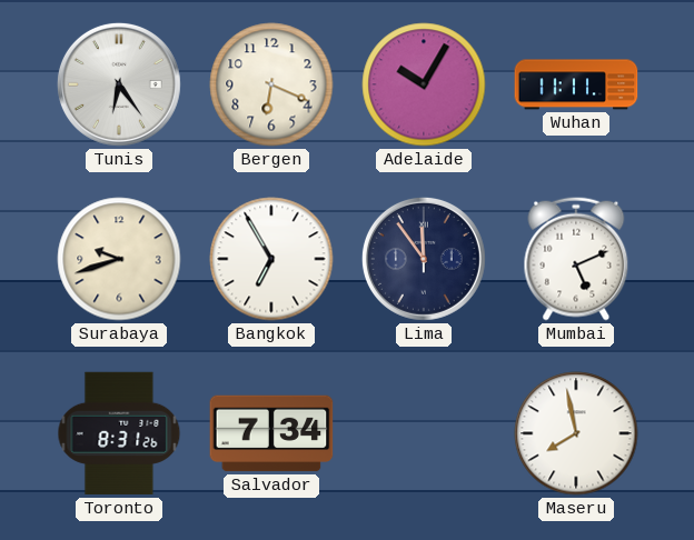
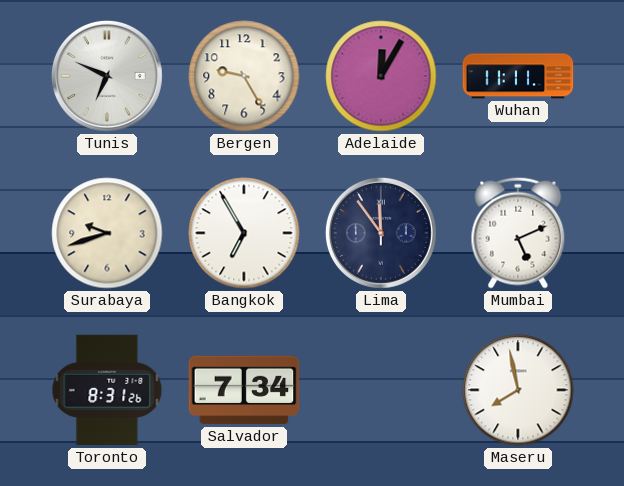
Tunis: 6:24 -> 6:49 (107, 76)
Bergen: 6:19 -> 9:25 (244, 76)
Adelaide: 10:05 -> 12:05 (381, 76)
